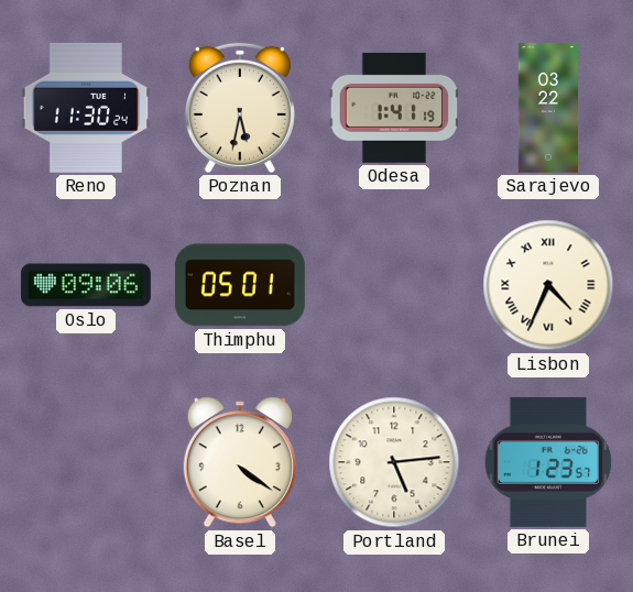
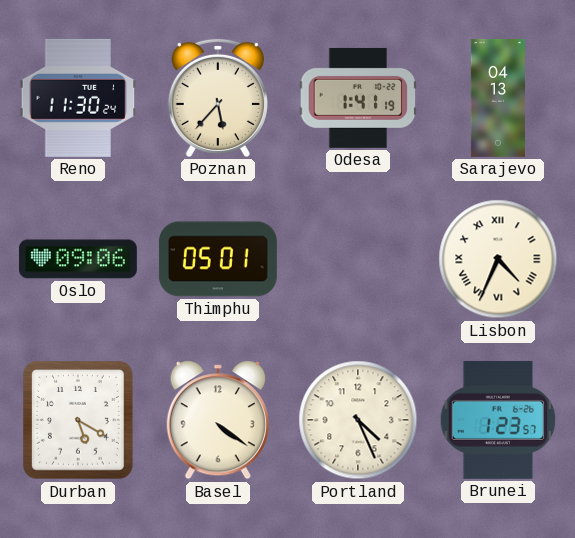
Poznan: 5:32 -> 5:37 (218, 98)
Sarajevo: 03:22 -> 04:13 (497, 98)
Durban: none -> 5:20 (78, 421)
Portland: 5:14 -> 4:26 (358, 420)
